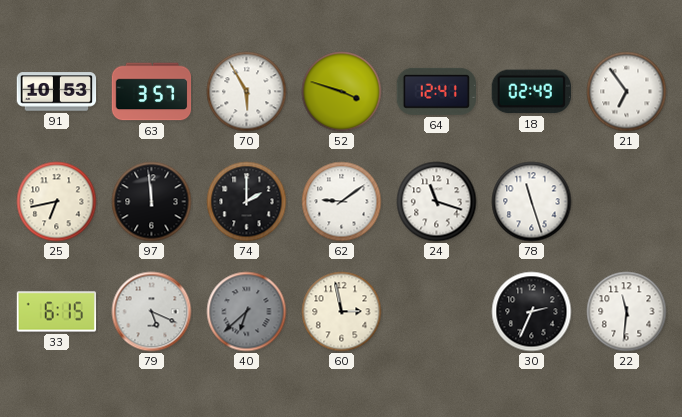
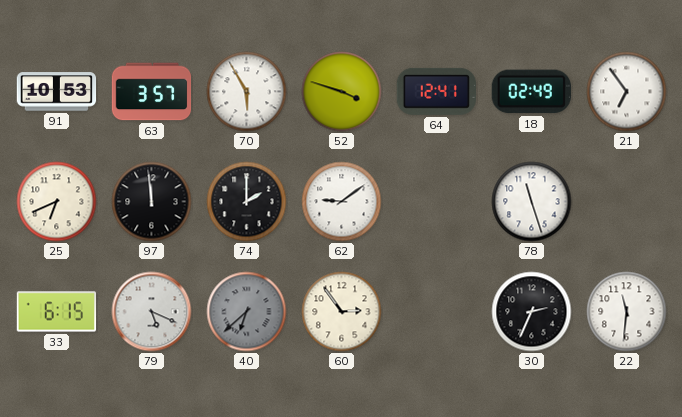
25: 6:43 -> 6:41 (57, 202)
24: 11:18 -> none (437, 202)
60: 2:58 -> 2:54 (342, 312)
